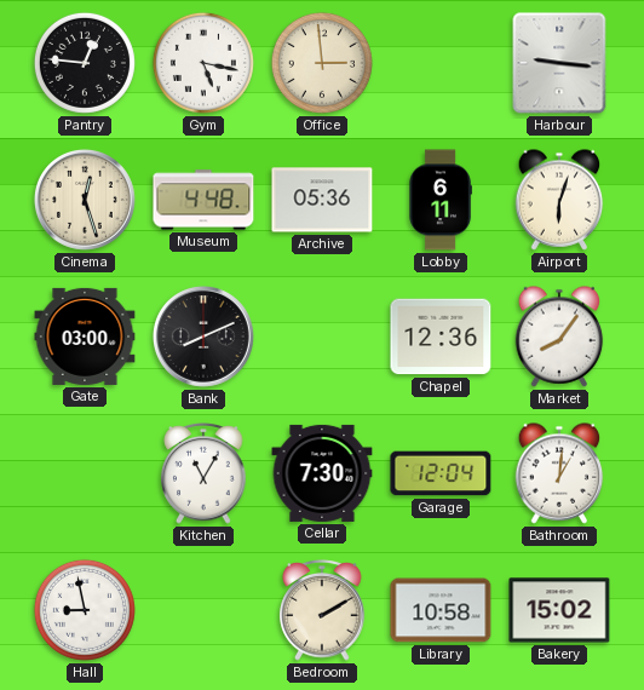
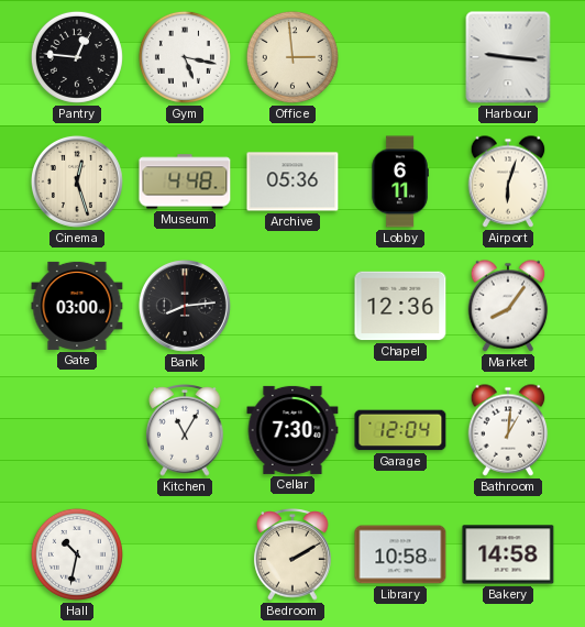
Bank: 8:11 -> 8:14 (185, 306)
Hall: 8:58 -> 10:32 (77, 554)
Bakery: 15:02 -> 14:58 (508, 554)
